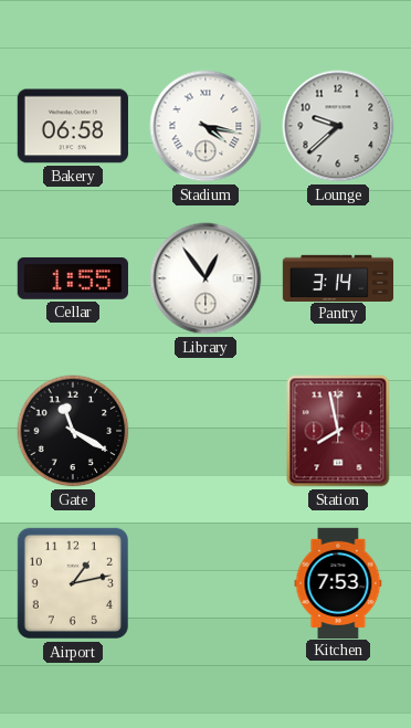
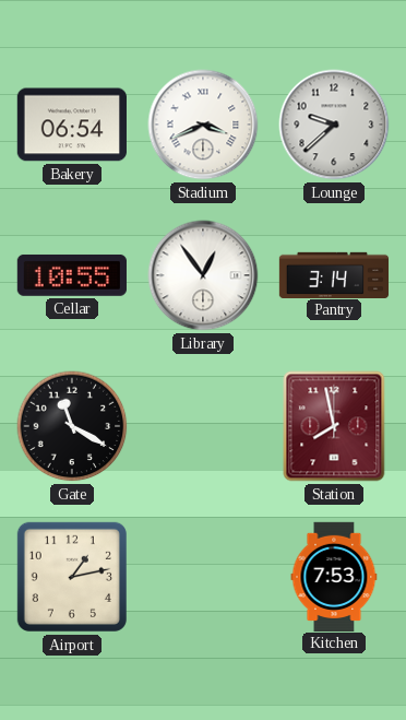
Bakery: 06:58 -> 06:54 (72, 125)
Stadium: 4:17 -> 3:41 (203, 125)
Cellar: 1:55 -> 10:55 (72, 275)
